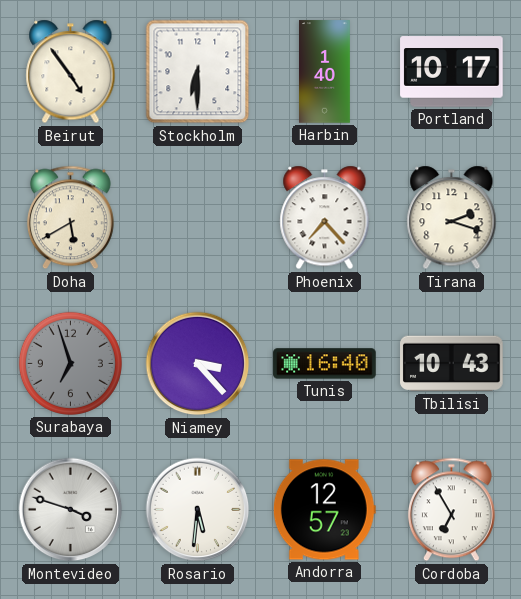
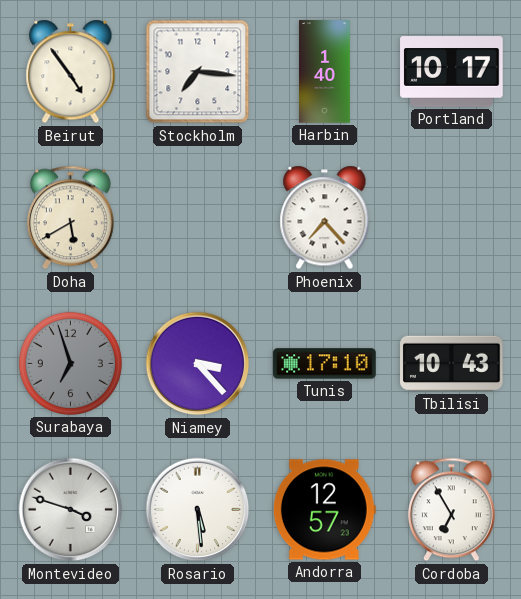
Stockholm: 6:30 -> 7:16 (198, 72)
Tirana: 2:18 -> none (452, 218)
Tunis: 16:40 -> 17:10 (325, 364)
Rosario: 5:31 -> 5:29 (198, 510)
